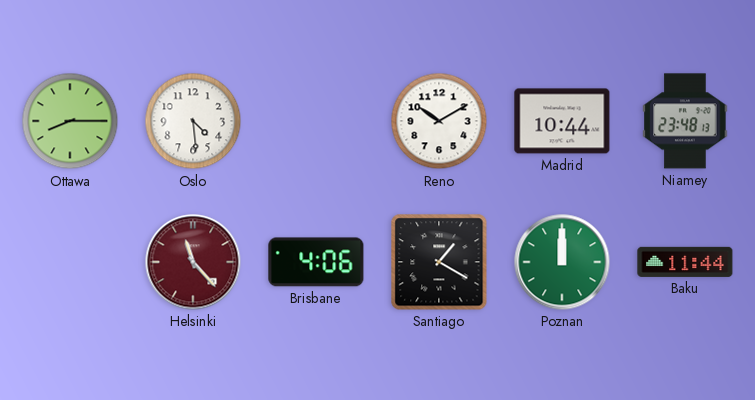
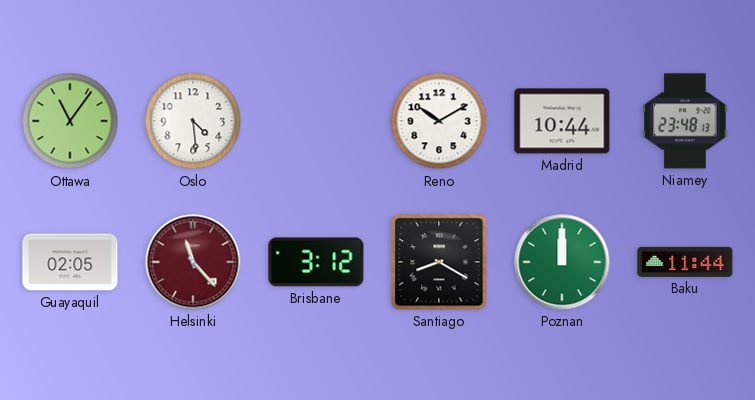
Ottawa: 8:15 -> 11:06 (70, 121)
Guayaquil: none -> 02:05 (70, 262)
Brisbane: 4:06 -> 3:12 (316, 262)
Santiago: 1:20 -> 8:20 (439, 262)
